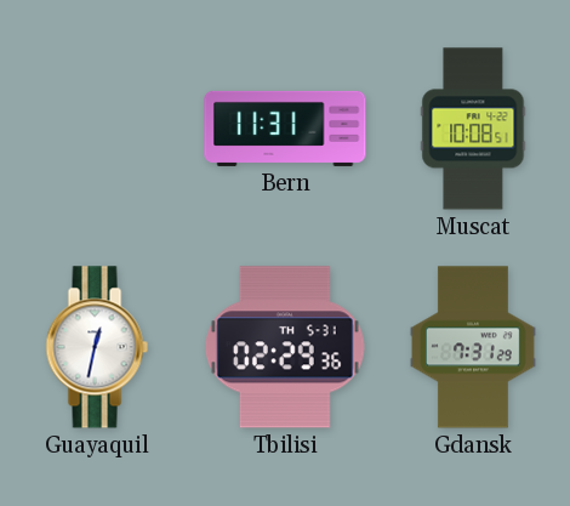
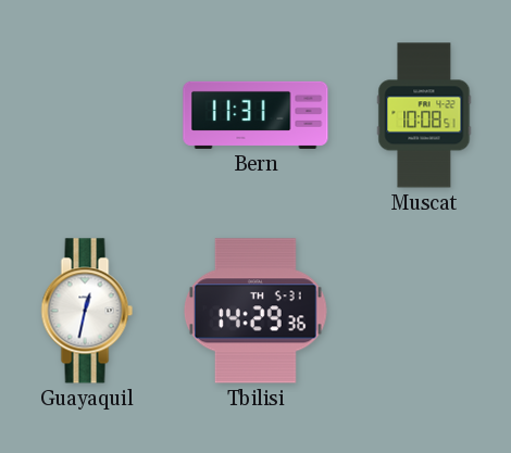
Tbilisi: 02:29 -> 14:29 (255, 311)
Gdansk: 7:31 -> none (473, 347)
